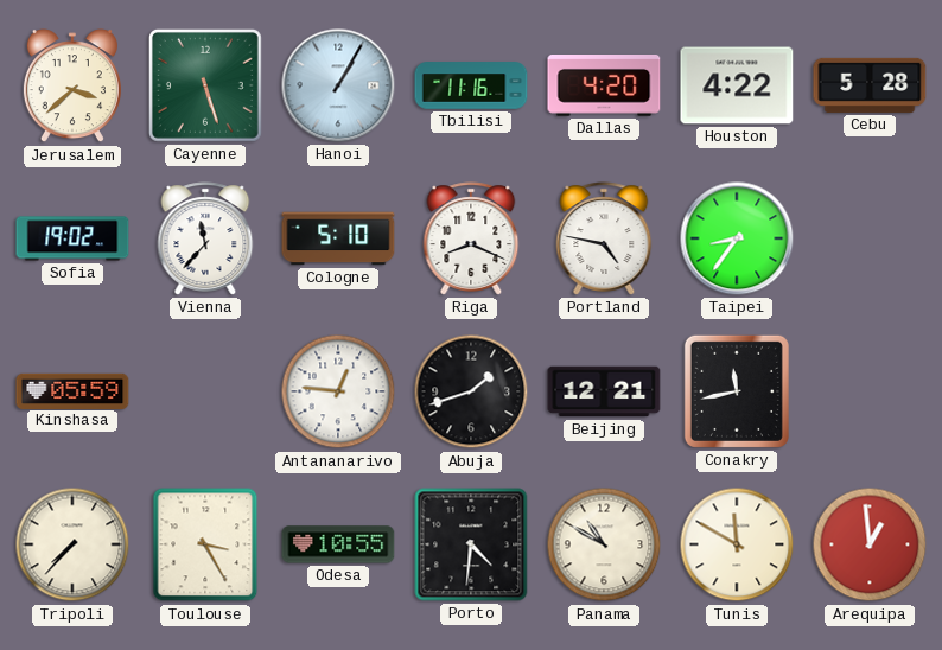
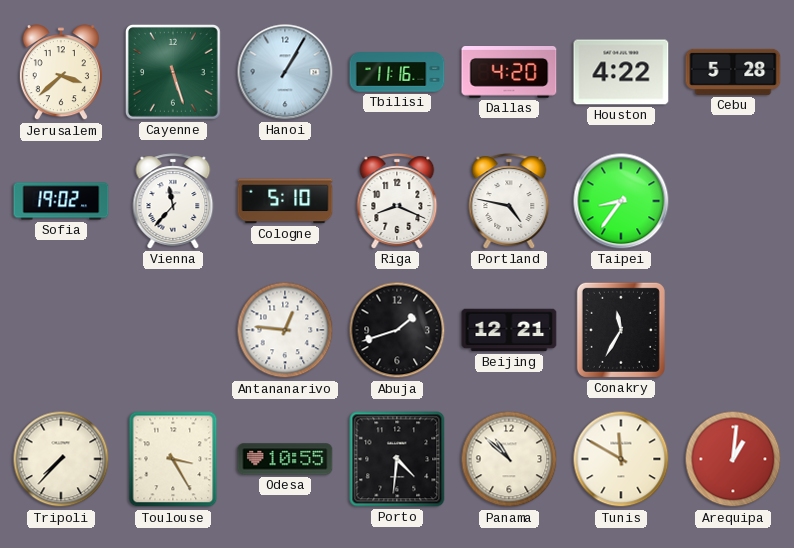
Kinshasa: 05:59 -> none (72, 390)
Conakry: 11:43 -> 11:35 (621, 330)
Panama: 10:50 -> 10:52 (509, 459)
Arequipa: 12:59 -> 1:01 (733, 459)
